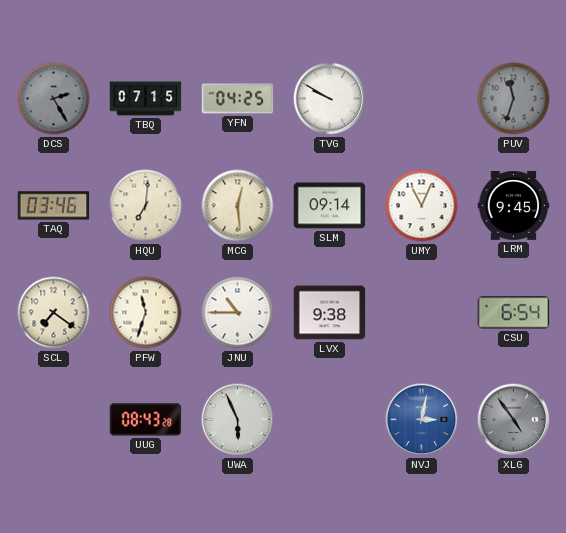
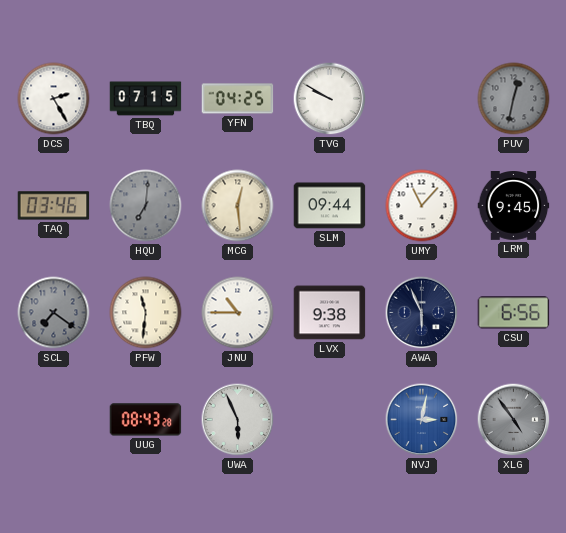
DCS dial: grey -> white (54, 99)
PUV: 11:33 -> 12:32 (514, 99)
HQU dial: cream -> grey (146, 206)
SLM: 09:14 -> 09:44 (330, 206)
UMY: 11:04 -> 11:07 (422, 206)
SCL dial: cream -> grey (54, 313)
PFW: 11:33 -> 11:31 (146, 313)
AWA: none -> 5:56 (422, 313)
CSU: 6:54 -> 6:56 (514, 313)
